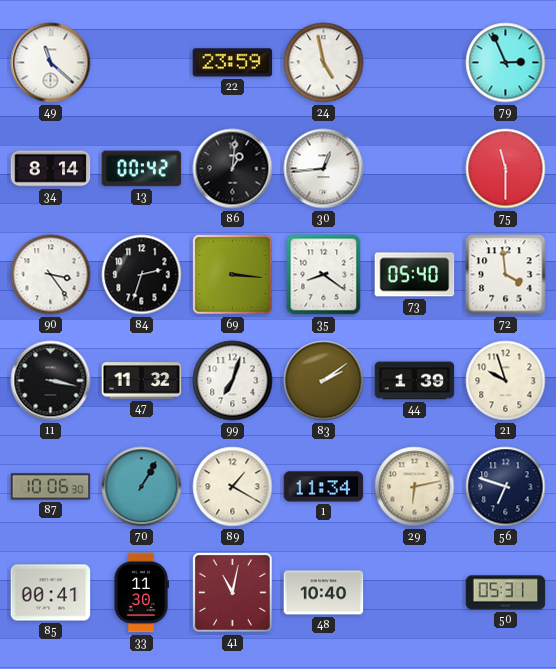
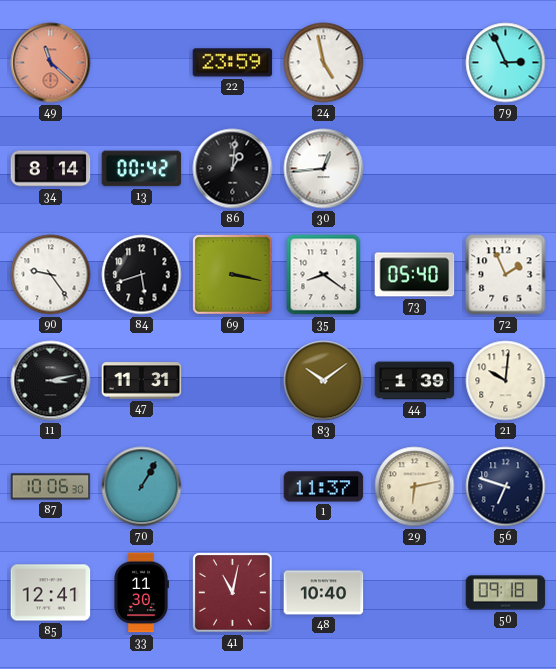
49 dial: white -> salmon (51, 63)
75: 11:30 -> none (506, 169)
90: 3:24 -> 9:24 (51, 275)
84: 2:33 -> 5:42 (142, 275)
69: 3:16 -> 3:17 (233, 275)
72: 3:59 -> 1:56 (506, 275)
11: 3:17 -> 3:13 (51, 381)
47: 11:32 -> 11:31 (142, 381)
99: 7:03 -> none (233, 381)
83: 2:09 -> 10:09 (324, 381)
21: 9:57 -> 10:01 (506, 381)
89: 1:20 -> none (233, 487)
1: 11:34 -> 11:37 (324, 487)
85: 00:41 -> 12:41 (51, 593)
50: 05:31 -> 09:18 (506, 593)
